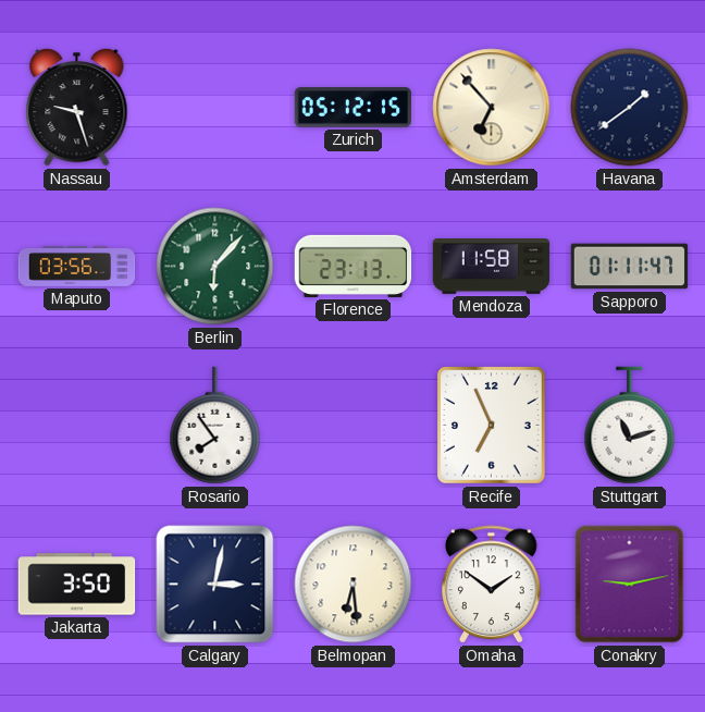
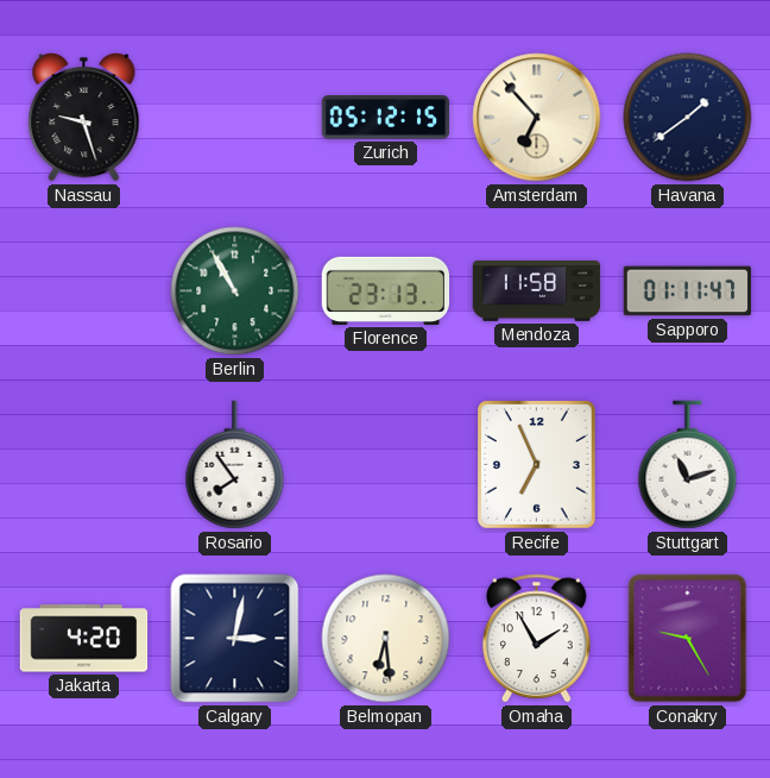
Maputo: 03:56 -> none (77, 266)
Berlin: 6:07 -> 10:55 (235, 291)
Jakarta: 3:50 -> 4:20 (84, 639)
Omaha: 1:51 -> 1:55 (537, 639)
Conakry: 9:13 -> 9:25 (688, 639)
